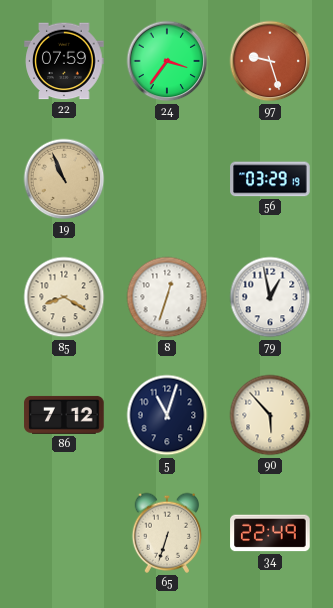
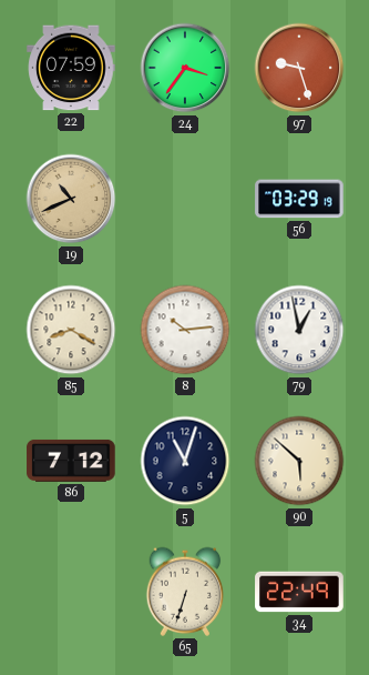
19: 10:56 -> 10:41 (71, 199)
8: 12:33 -> 10:14 (185, 330)
90: 5:53 -> 5:52 (299, 461)
